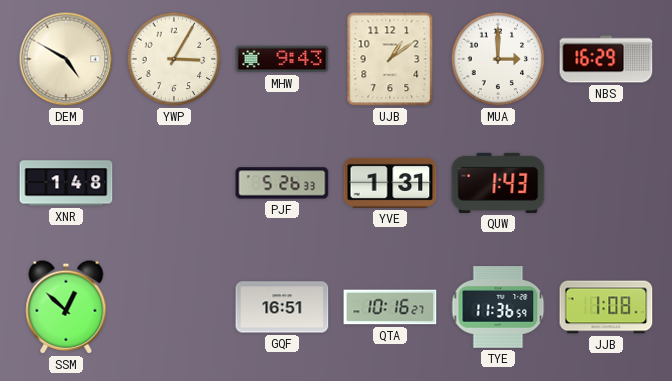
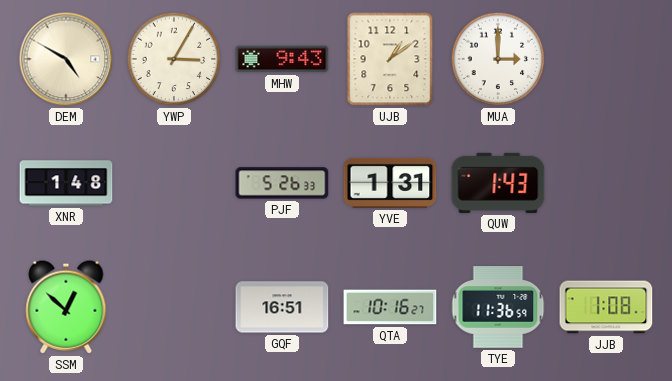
NBS: 16:29 -> none (606, 59)
